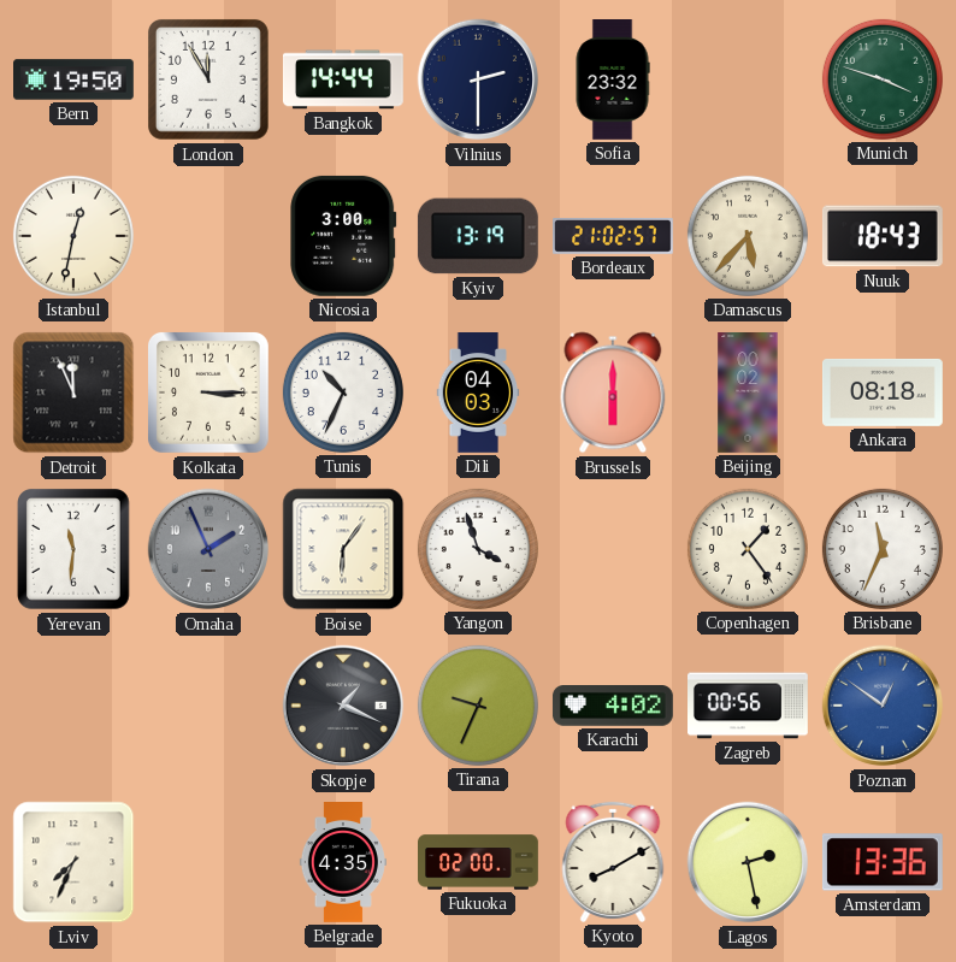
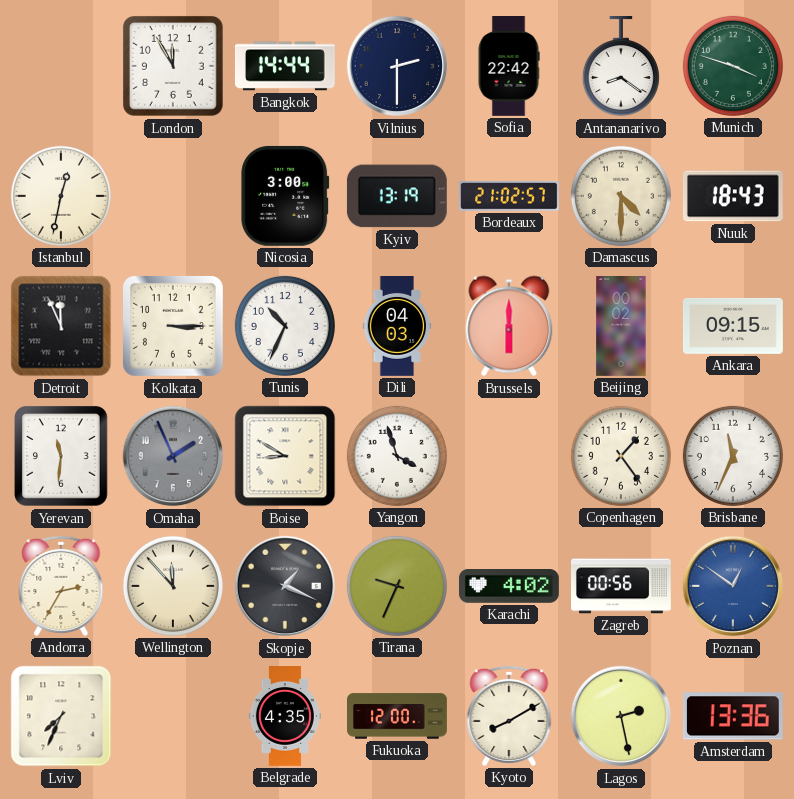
Bern: 19:50 -> none (75, 79)
Sofia: 23:32 -> 22:42 (509, 67)
Antananarivo: none -> 8:21 (621, 67)
Damascus: 5:37 -> 4:30 (621, 196)
Ankara: 08:18 -> 09:15 (734, 326)
Boise: 6:06 -> 8:50 (285, 456)
Andorra: none -> 2:35 (61, 586)
Wellington: none -> 11:53 (173, 586)
Fukuoka: 02:00 -> 12:00 (398, 716)
